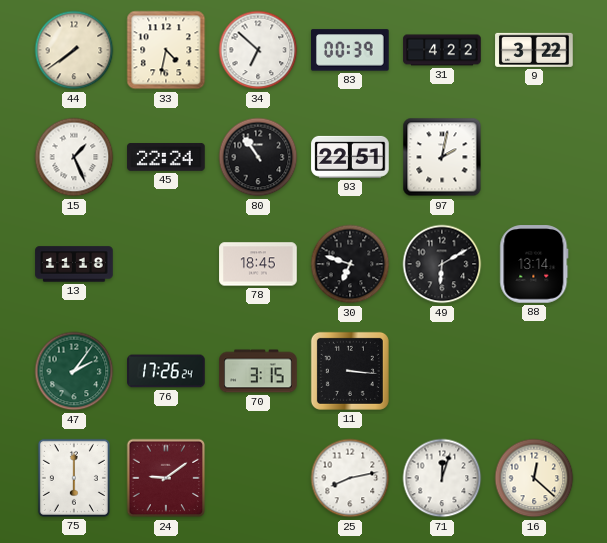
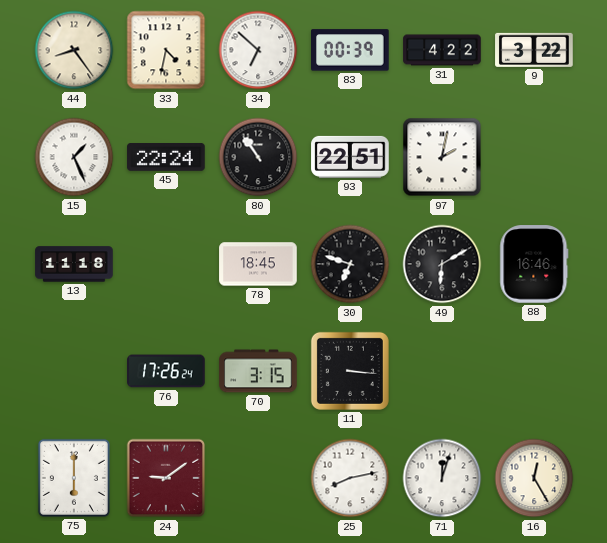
44: 7:39 -> 8:24 (74, 50)
88: 13:14 -> 16:46 (534, 264)
47: 2:06 -> none (74, 371)
16: 12:22 -> 12:25 (534, 478)
